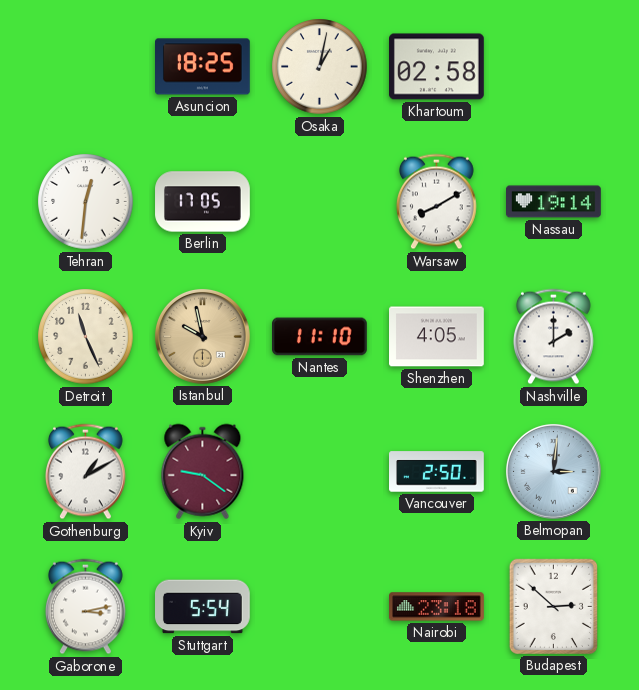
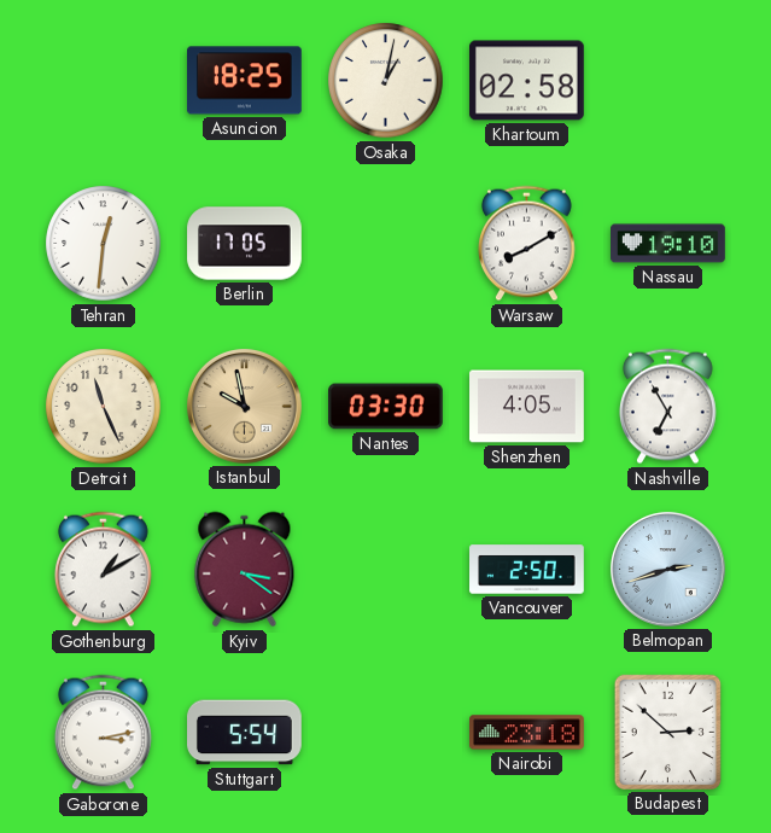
Nassau: 19:14 -> 19:10 (668, 244)
Nantes: 11:10 -> 03:30 (386, 407)
Nashville: 2:00 -> 6:55 (667, 407)
Kyiv: 9:21 -> 3:21 (245, 570)
Belmopan: 3:01 -> 2:42 (667, 569)
